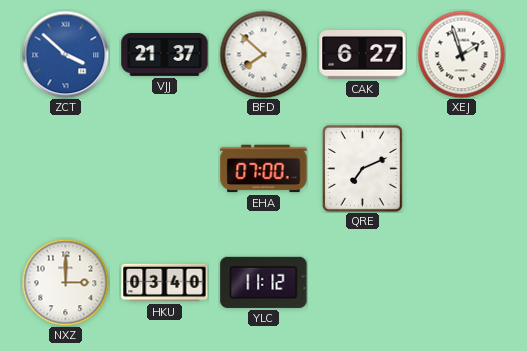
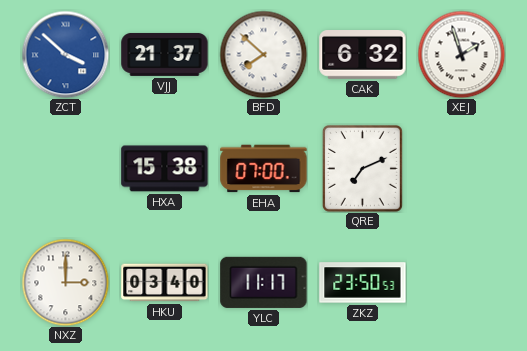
CAK: 6:27 -> 6:32 (363, 55)
HXA: none -> 15:38 (165, 169)
YLC: 11:12 -> 11:17 (264, 282)
ZKZ: none -> 23:50 (363, 283)
